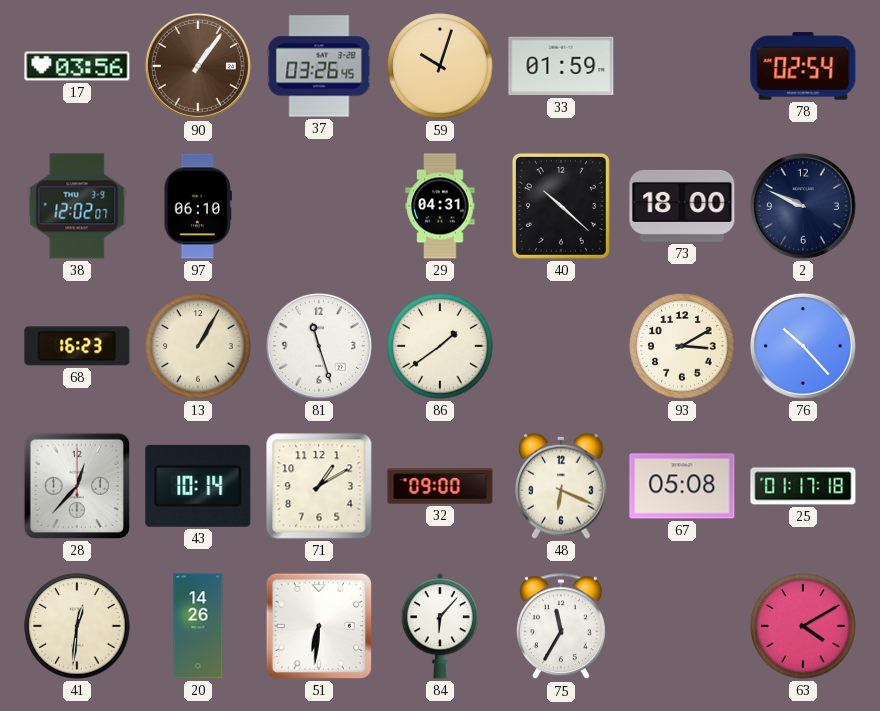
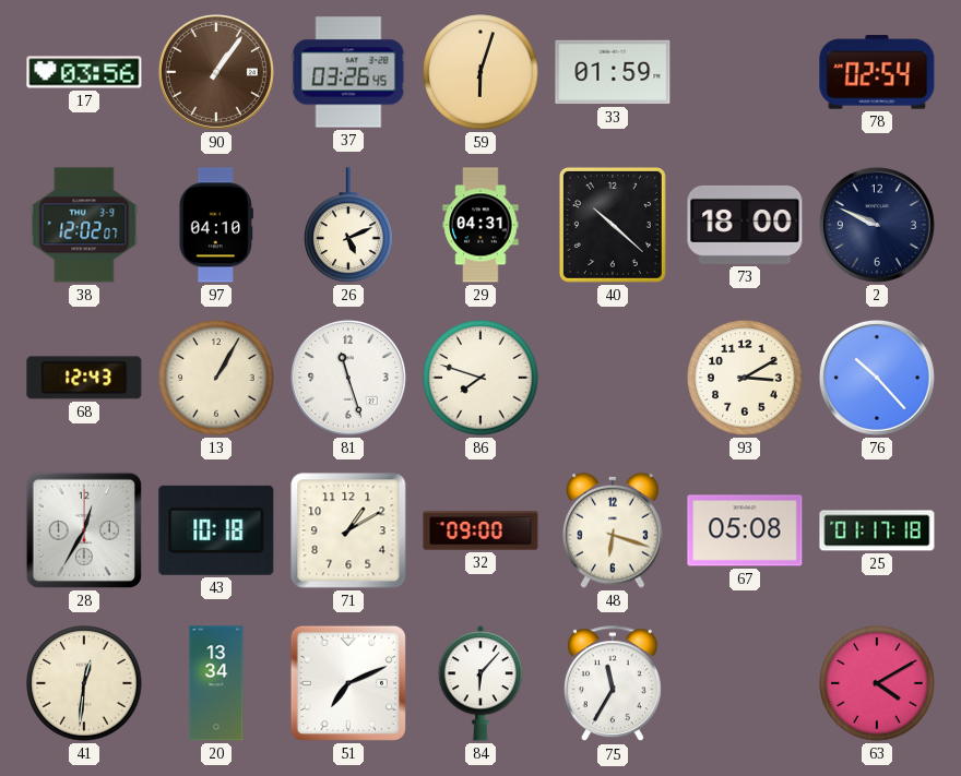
59: 10:03 -> 6:03 (480, 72)
97: 06:10 -> 04:10 (216, 225)
26: none -> 5:11 (348, 225)
68: 16:23 -> 12:43 (84, 378)
86: 1:39 -> 7:48 (480, 378)
28: 12:37 -> 12:35 (84, 530)
43: 10:14 -> 10:18 (216, 530)
48: 6:19 -> 6:18 (613, 530)
20: 14:26 -> 13:34 (216, 683)
51: 6:31 -> 7:11 (348, 683)
